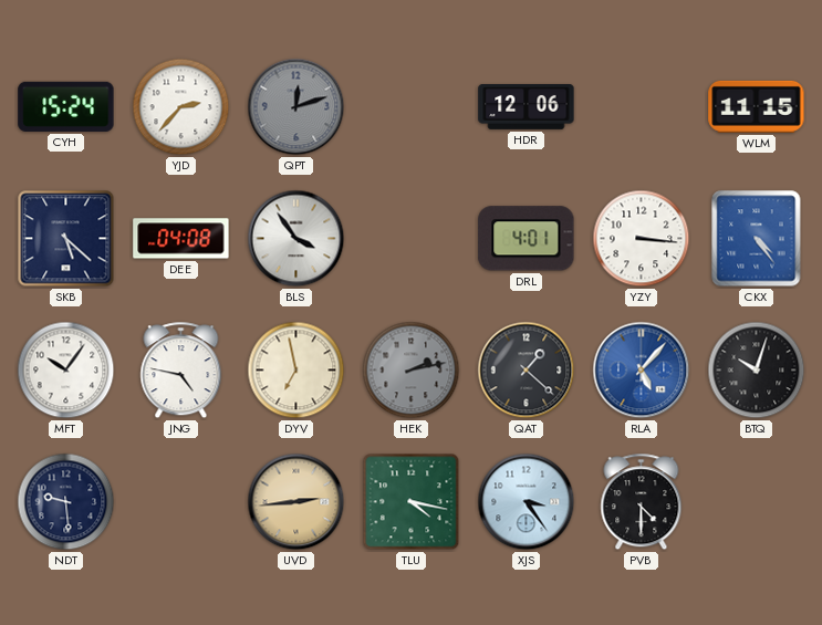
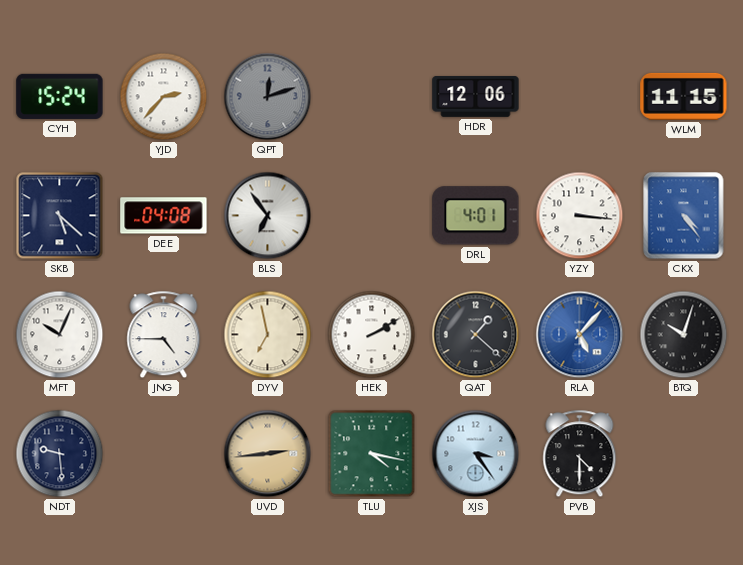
BLS: 3:54 -> 6:54 (268, 216)
MFT: 10:06 -> 10:04 (60, 335)
JNG: 4:47 -> 4:45 (164, 335)
HEK: 2:13 -> 2:10 (372, 335)
HEK dial: grey -> white (372, 335)
